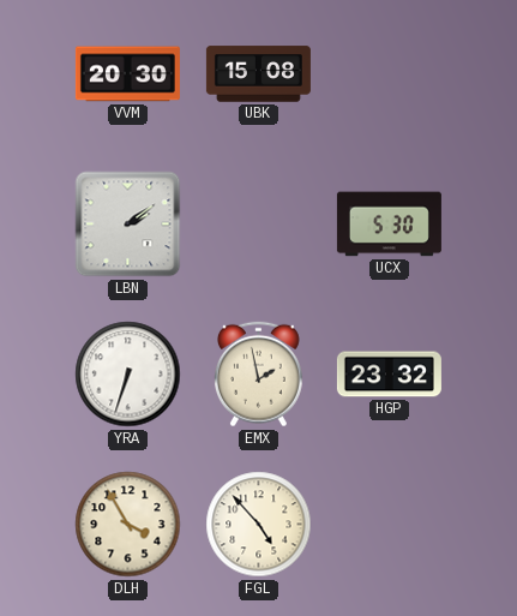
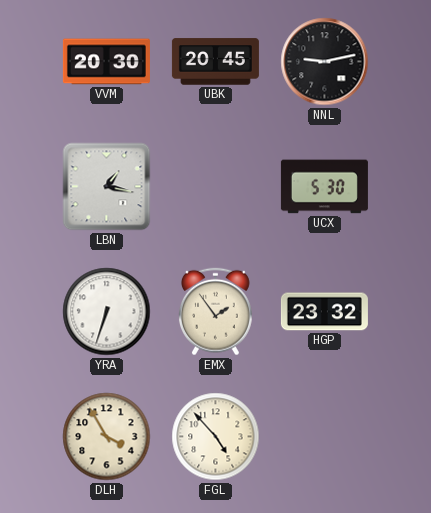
UBK: 15:08 -> 20:45 (215, 62)
NNL: none -> 9:13 (325, 62)
LBN: 2:09 -> 1:17 (107, 187)
EMX: 1:58 -> 1:54 (215, 312)
